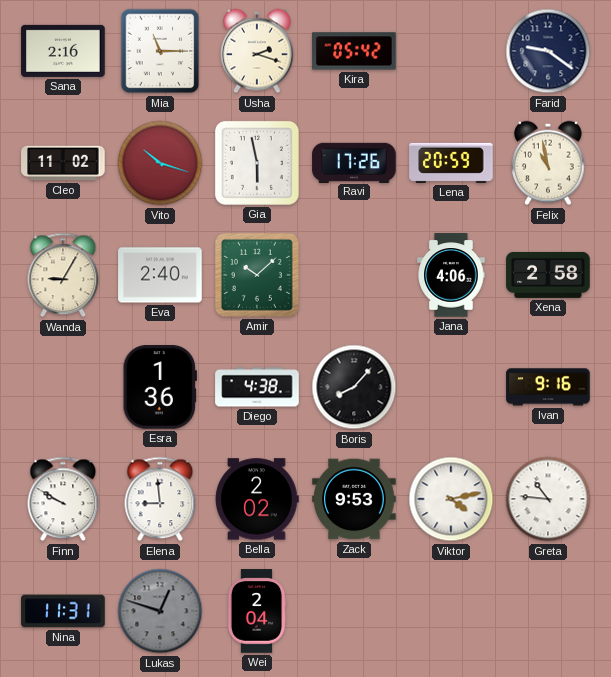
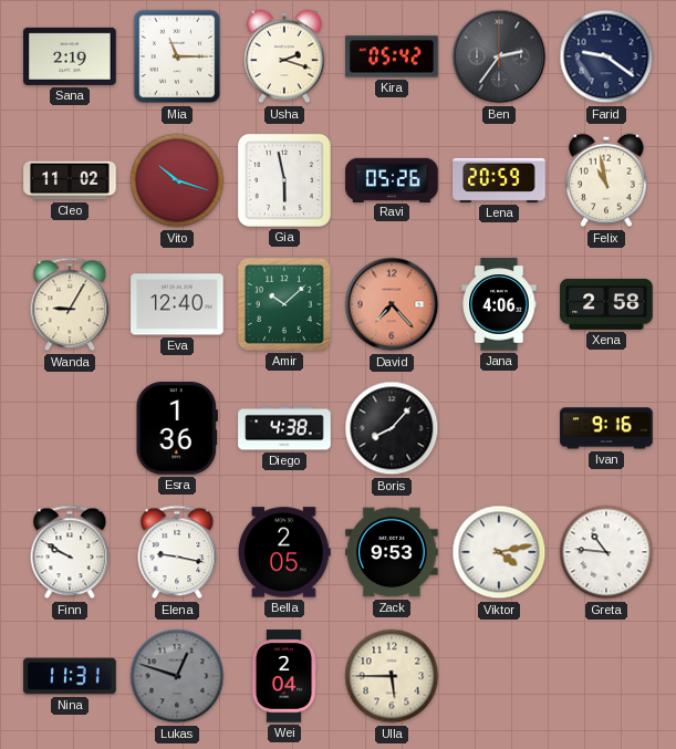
Sana: 2:16 -> 2:19 (70, 56)
Ben: none -> 2:36 (499, 56)
Ravi: 17:26 -> 05:26 (392, 179)
Eva: 2:40 -> 12:40 (177, 304)
David: none -> 7:23 (392, 304)
Elena: 8:59 -> 9:17 (177, 552)
Bella: 2:02 -> 2:05 (284, 552)
Ulla: none -> 5:45 (392, 676)
